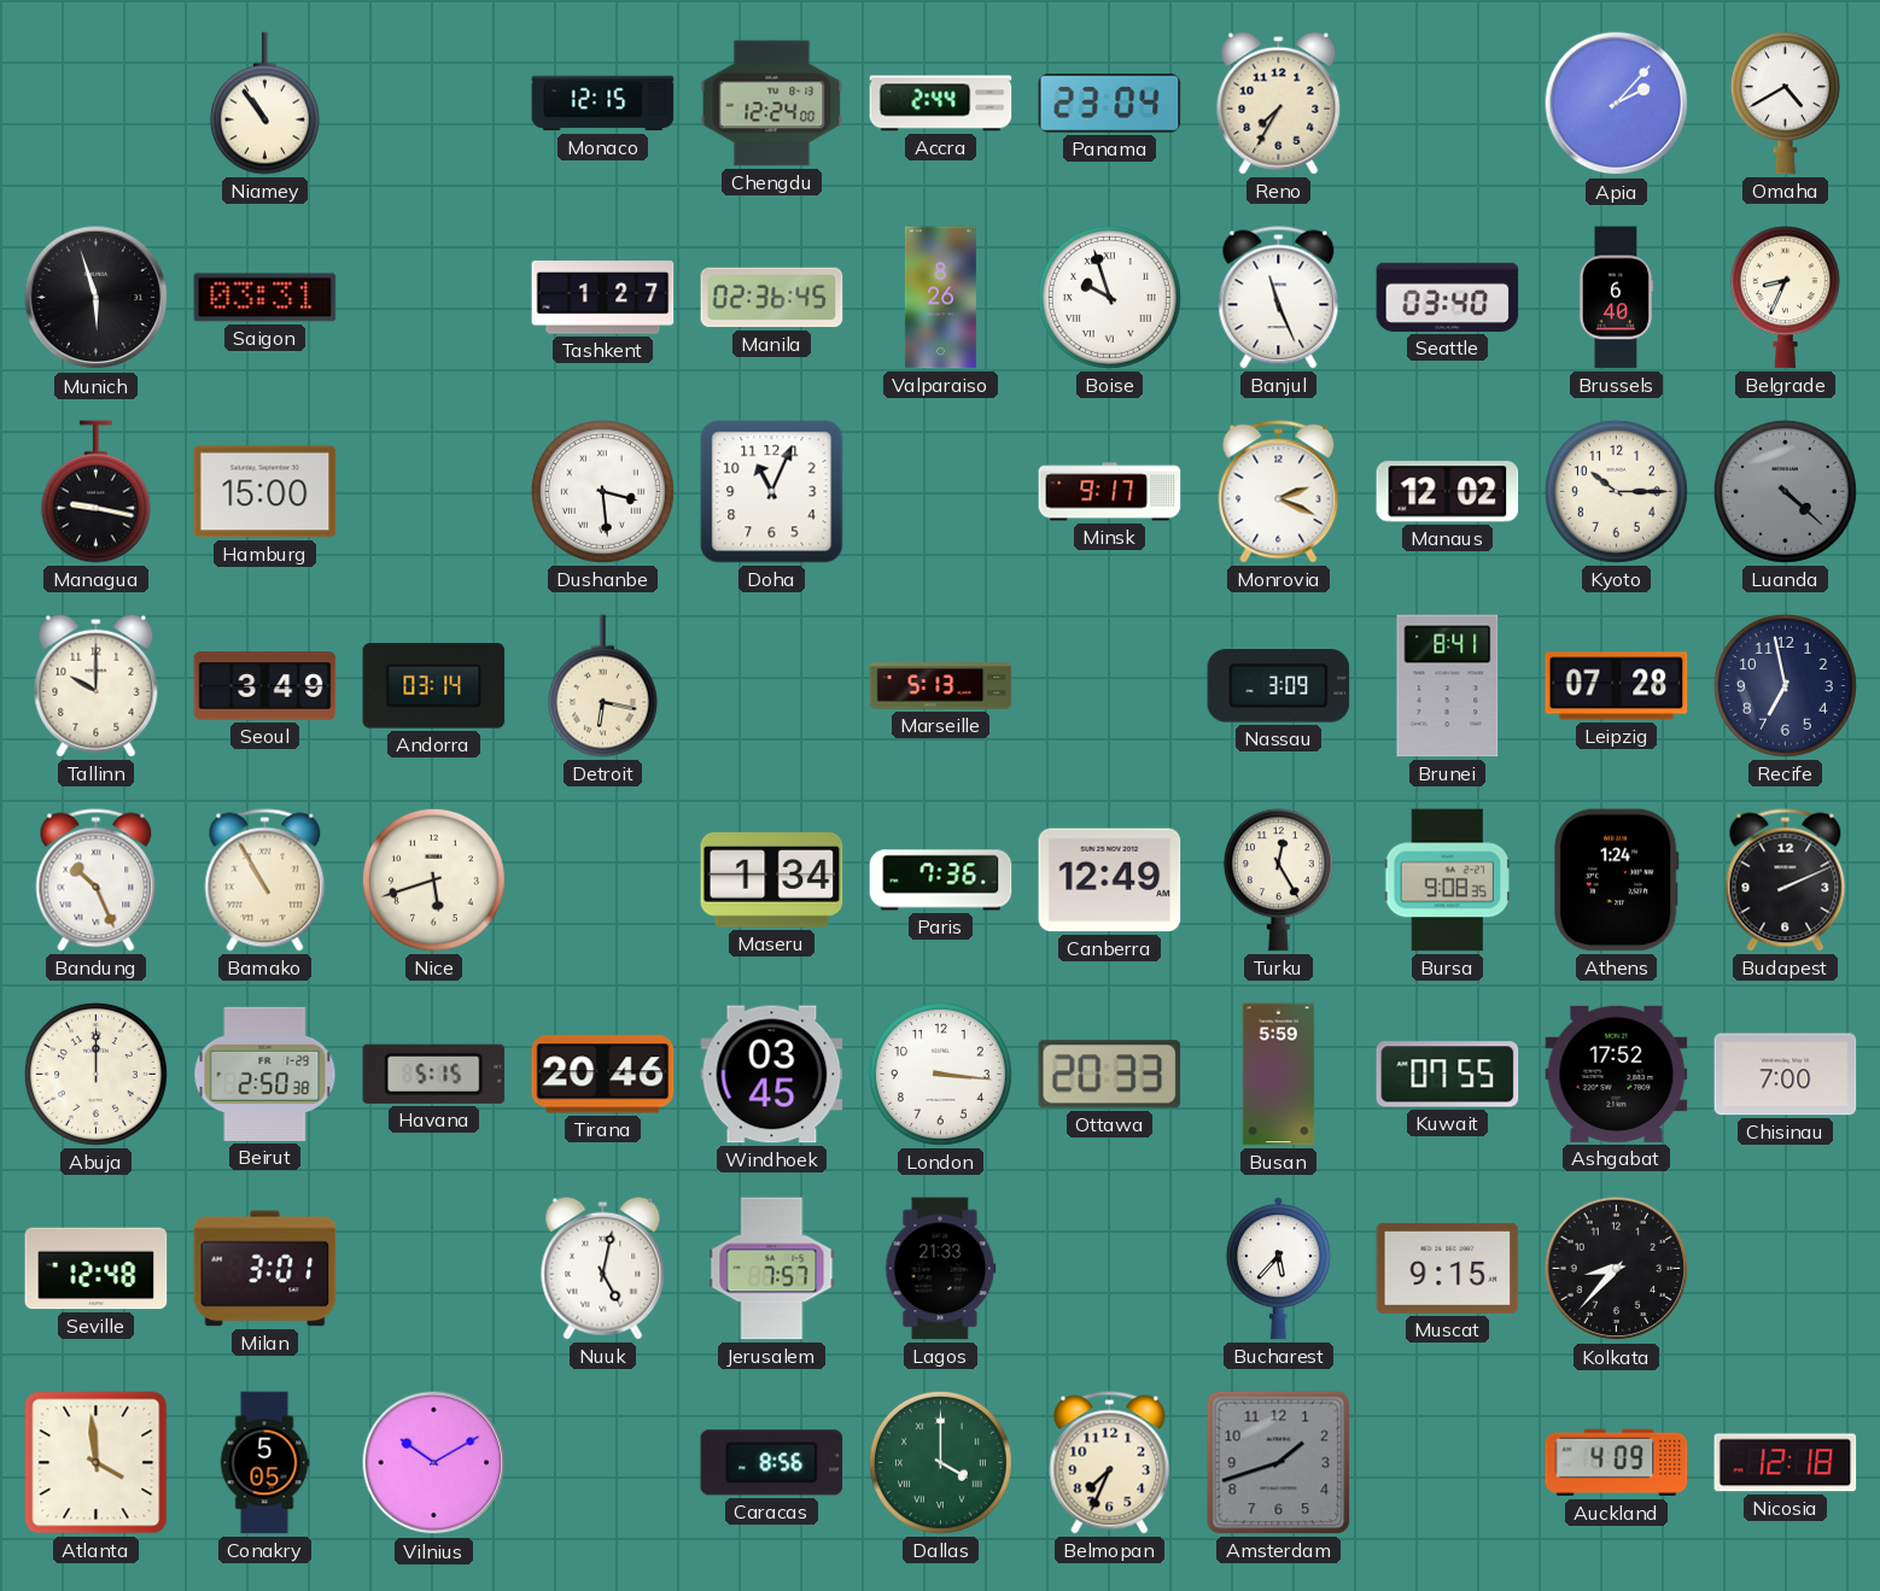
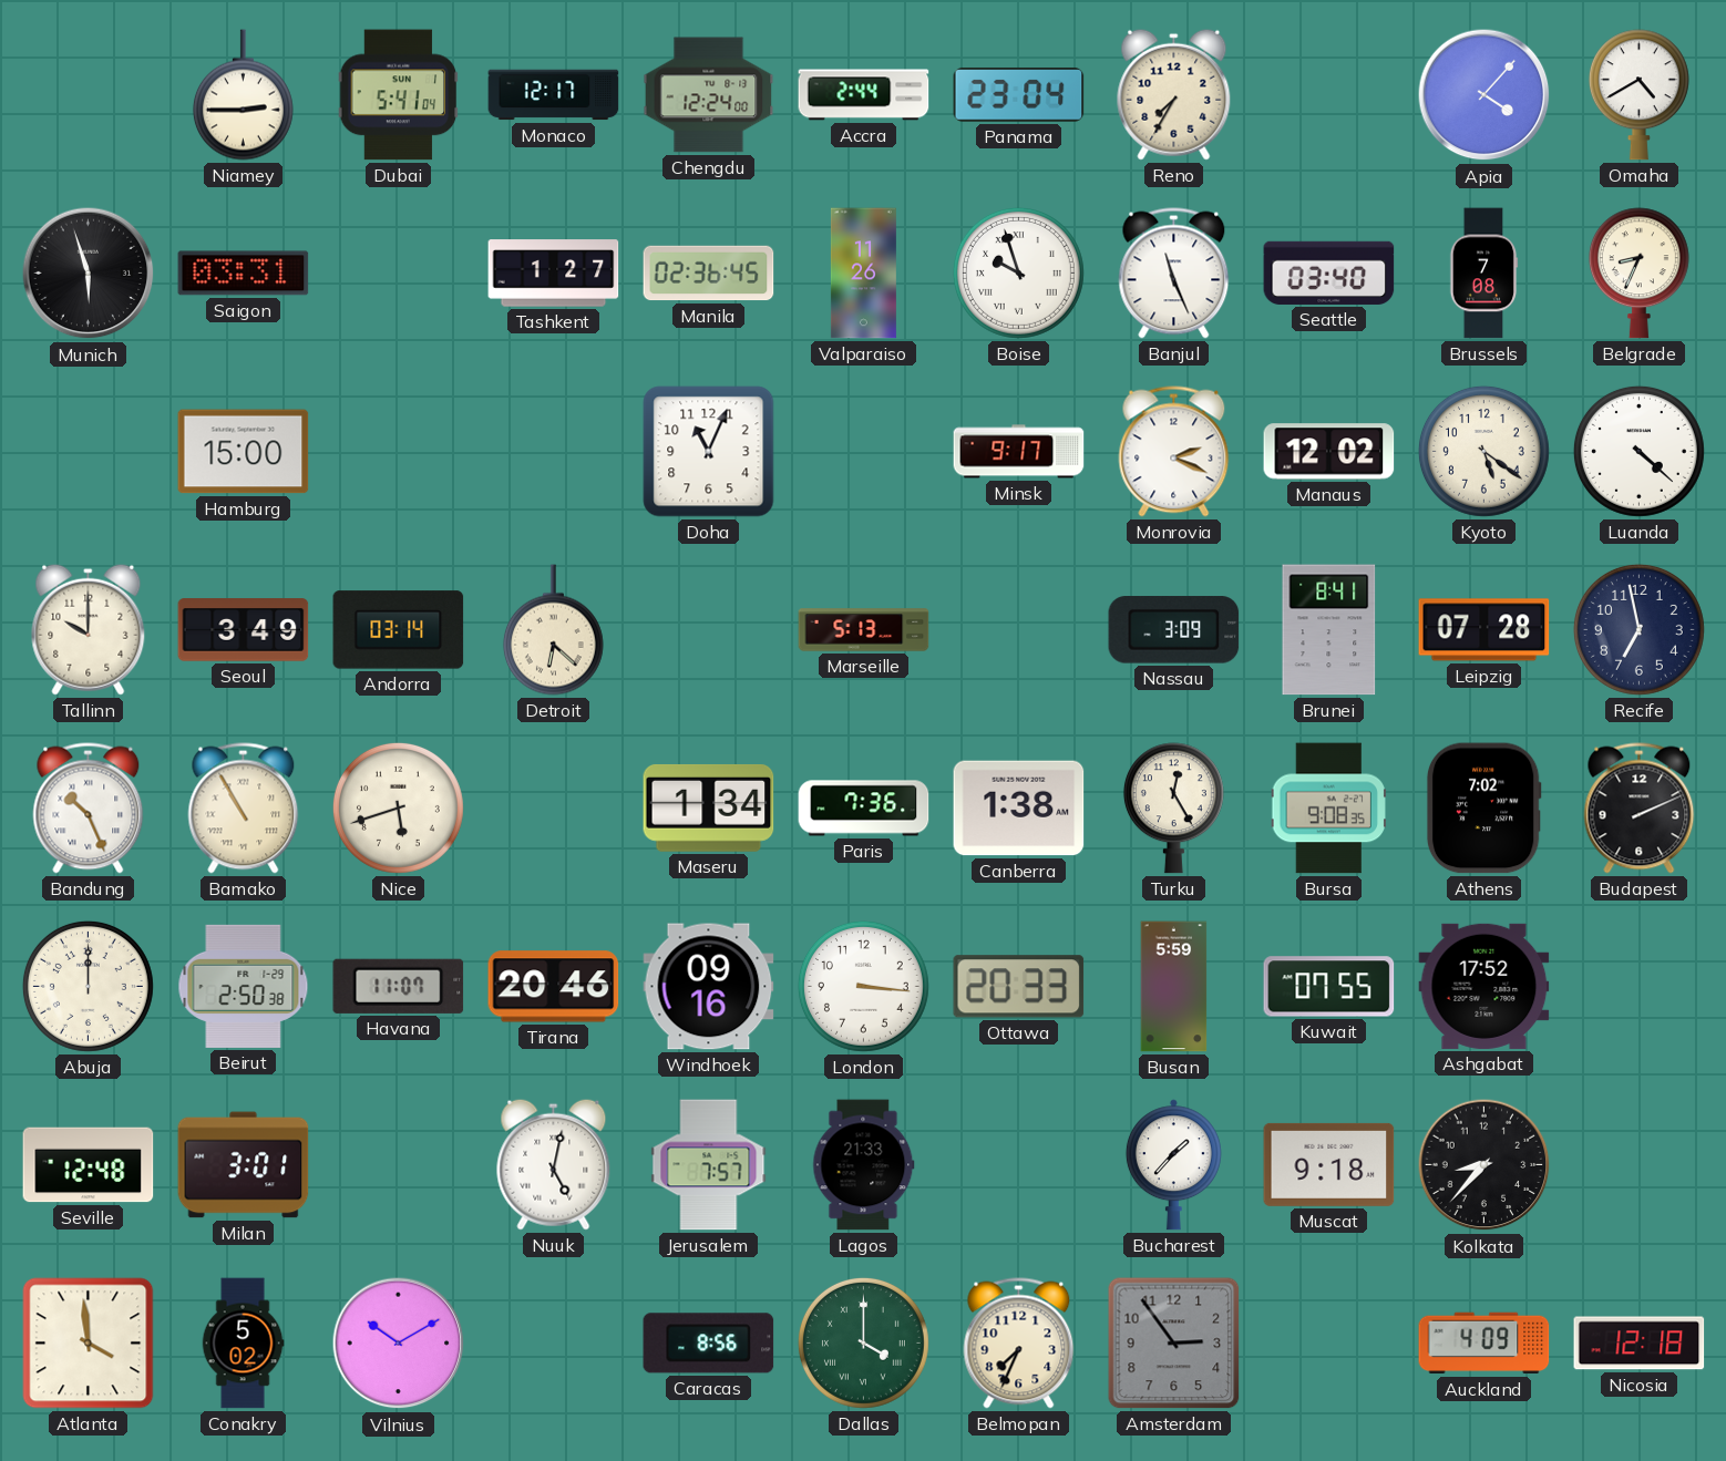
Niamey: 10:54 -> 2:45 (243, 95)
Dubai: none -> 5:41 (399, 95)
Monaco: 12:15 -> 12:17 (554, 95)
Apia: 2:07 -> 4:07 (1484, 95)
Valparaiso: 8:26 -> 11:26 (863, 274)
Brussels: 6:40 -> 7:08 (1483, 274)
Managua: 9:17 -> none (95, 492)
Dushanbe: 3:29 -> none (602, 491)
Kyoto: 10:15 -> 5:21 (1483, 451)
Luanda dial: grey -> white (1638, 451)
Detroit: 6:17 -> 6:22 (553, 630)
Canberra: 12:49 -> 1:38 (1019, 809)
Athens: 1:24 -> 7:02 (1483, 809)
Havana: 5:15 -> 11:07 (399, 986)
Windhoek: 03:45 -> 09:16 (709, 987)
Chisinau: 7:00 -> none (1786, 1075)
Bucharest: 5:37 -> 1:37 (1173, 1165)
Muscat: 9:15 -> 9:18 (1329, 1164)
Conakry: 5:05 -> 5:02 (243, 1344)
Amsterdam: 1:42 -> 2:54 (1174, 1344)
